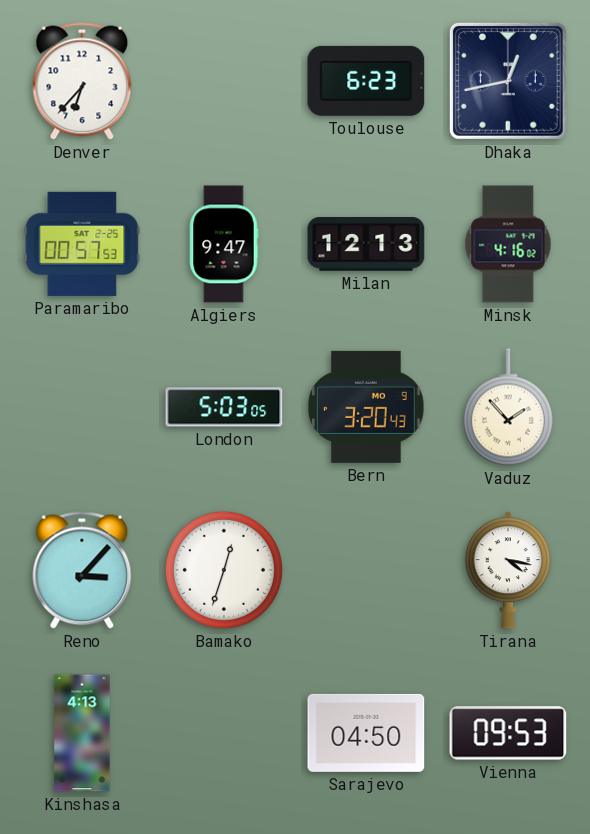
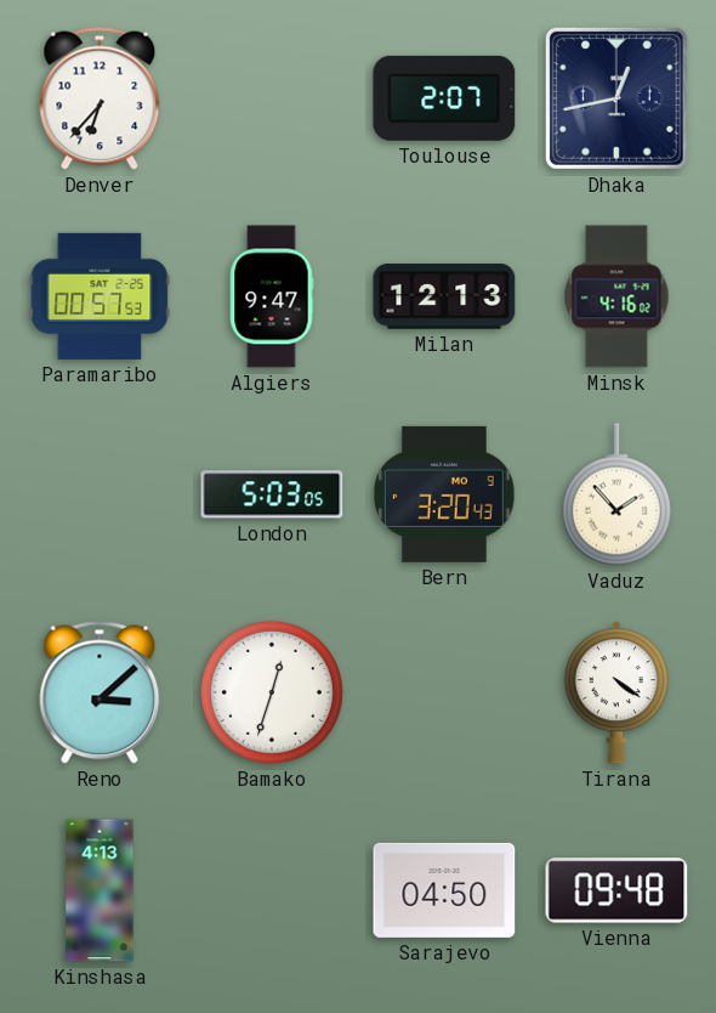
Toulouse: 6:23 -> 2:07 (444, 98)
Reno: 3:07 -> 3:08 (100, 692)
Tirana: 4:17 -> 4:21 (616, 692)
Vienna: 09:53 -> 09:48 (616, 890)
